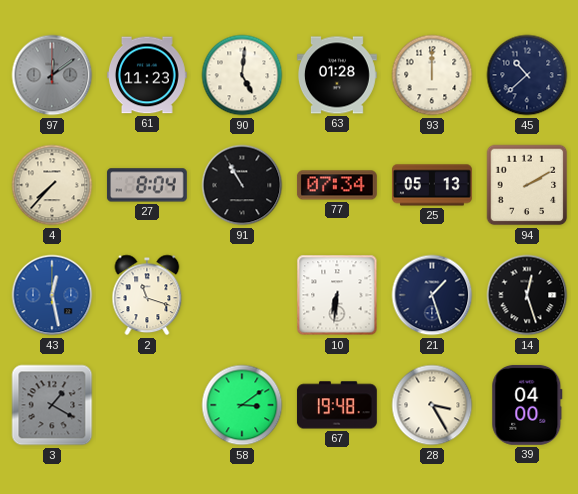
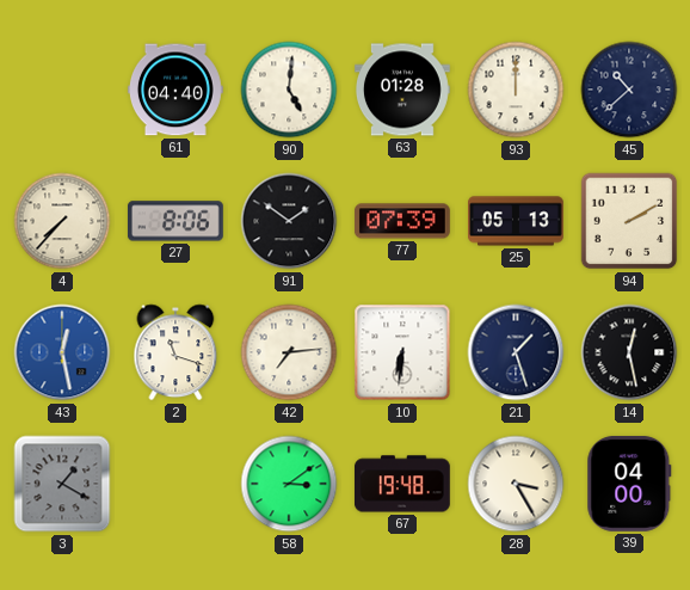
97: 12:09 -> none (52, 75)
61: 11:23 -> 04:40 (175, 90)
27: 8:04 -> 8:06 (175, 221)
91: 10:55 -> 1:51 (289, 221)
77: 07:34 -> 07:39 (402, 221)
42: none -> 7:14 (289, 352)
14: 12:27 -> 12:28 (629, 352)
